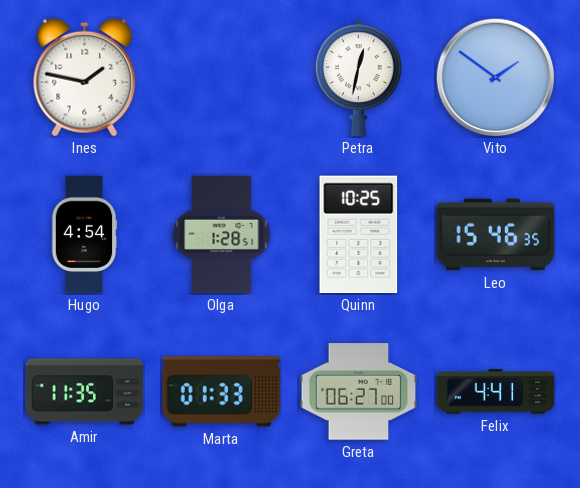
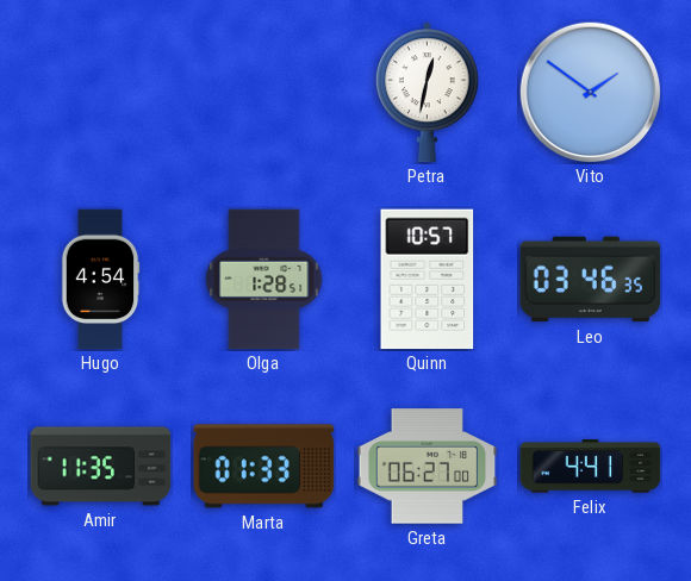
Ines: 1:47 -> none (85, 77)
Quinn: 10:25 -> 10:57 (428, 280)
Leo: 15:46 -> 03:46 (591, 280)
